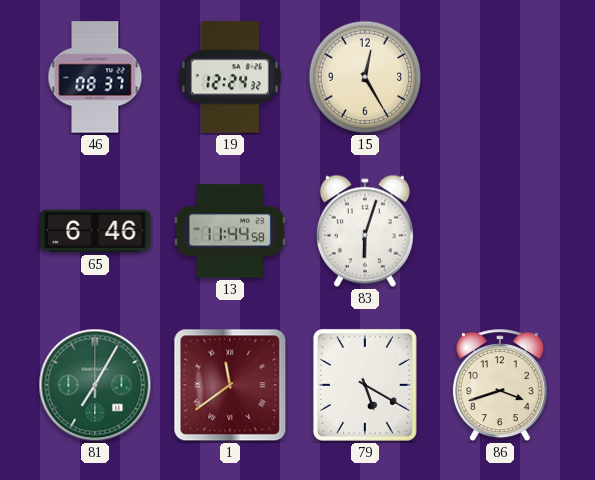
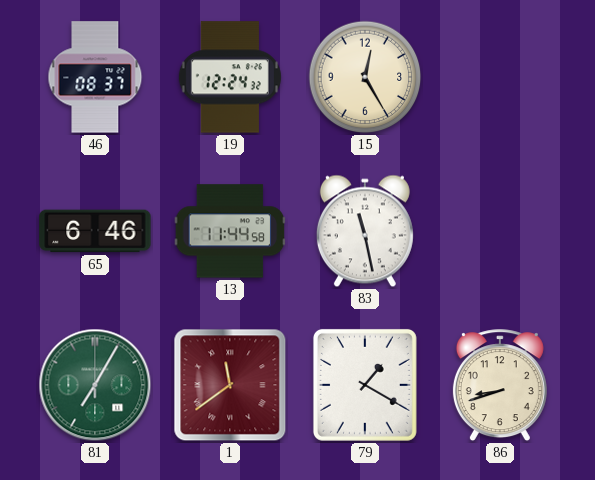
83: 6:03 -> 11:28 (365, 231)
79: 5:20 -> 1:20 (365, 385)
86: 3:42 -> 8:42 (500, 386)
